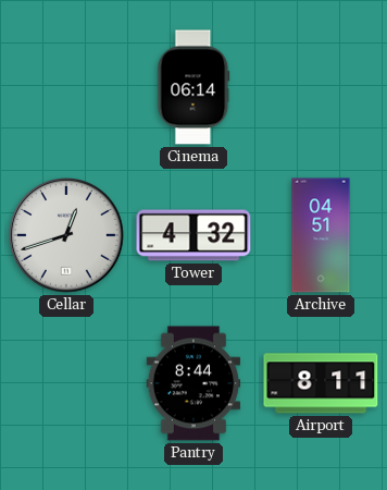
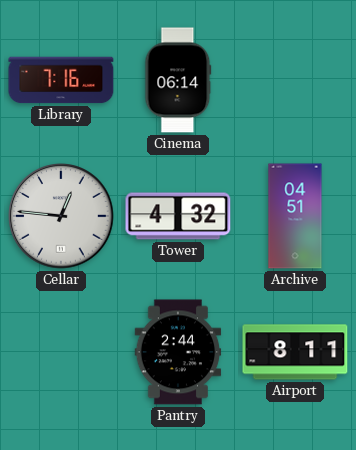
Library: none -> 7:16 (61, 80)
Cellar: 12:42 -> 12:46 (61, 216)
Pantry: 8:44 -> 2:44 (178, 352)
